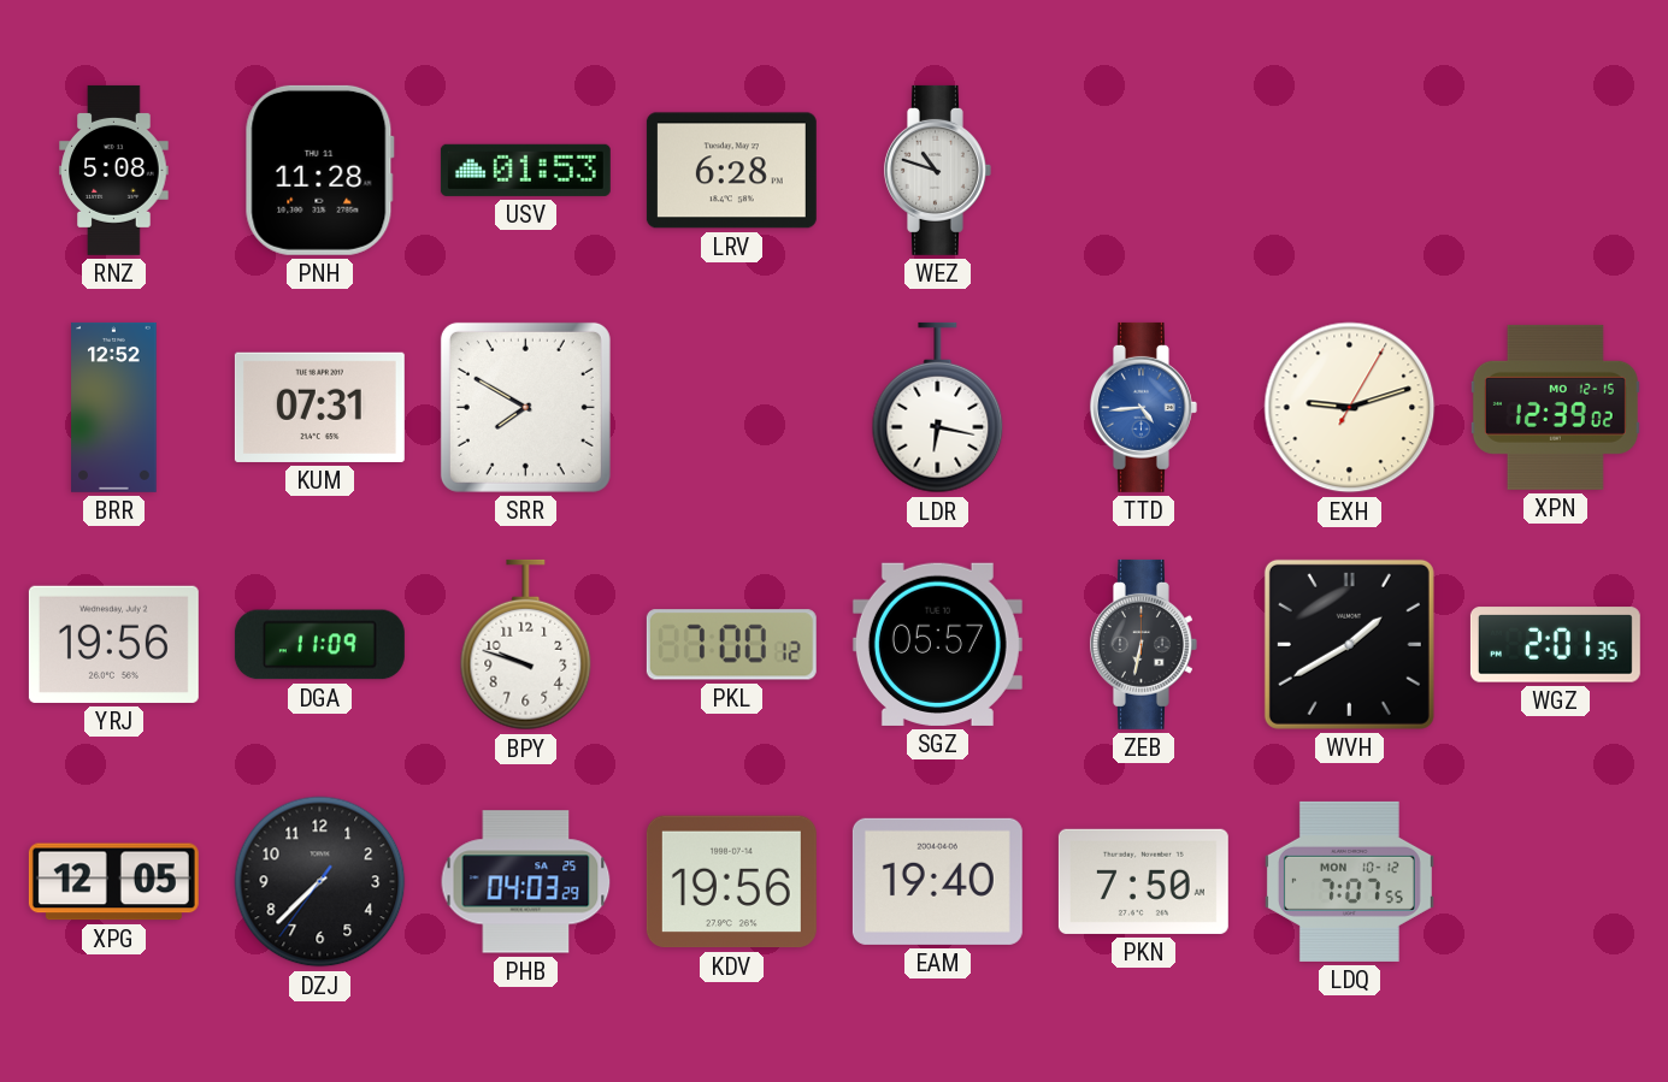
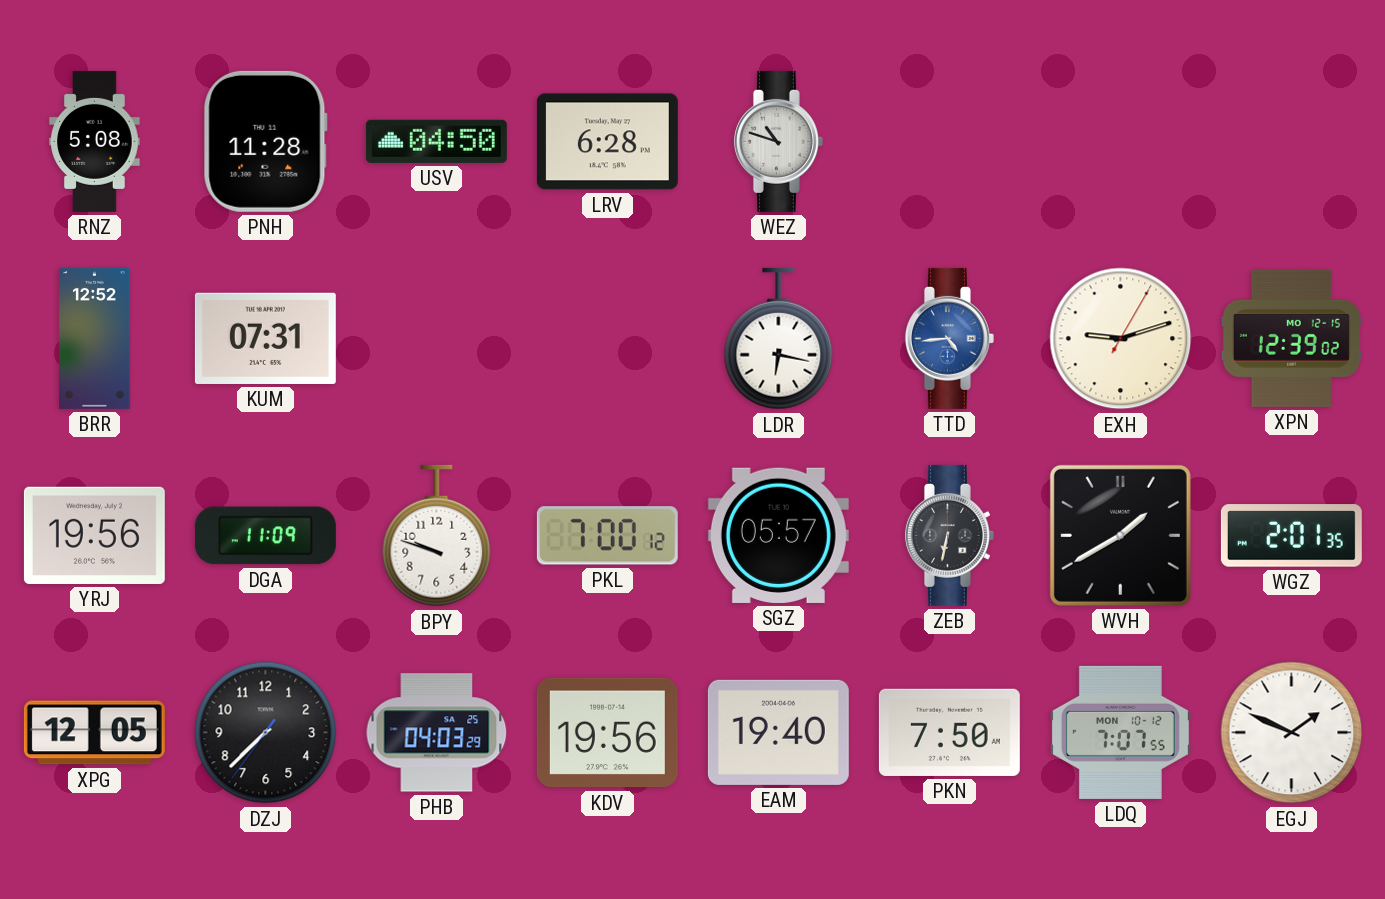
USV: 01:53 -> 04:50 (436, 141)
SRR: 7:50 -> none (525, 407)
EGJ: none -> 1:49 (1292, 733)
